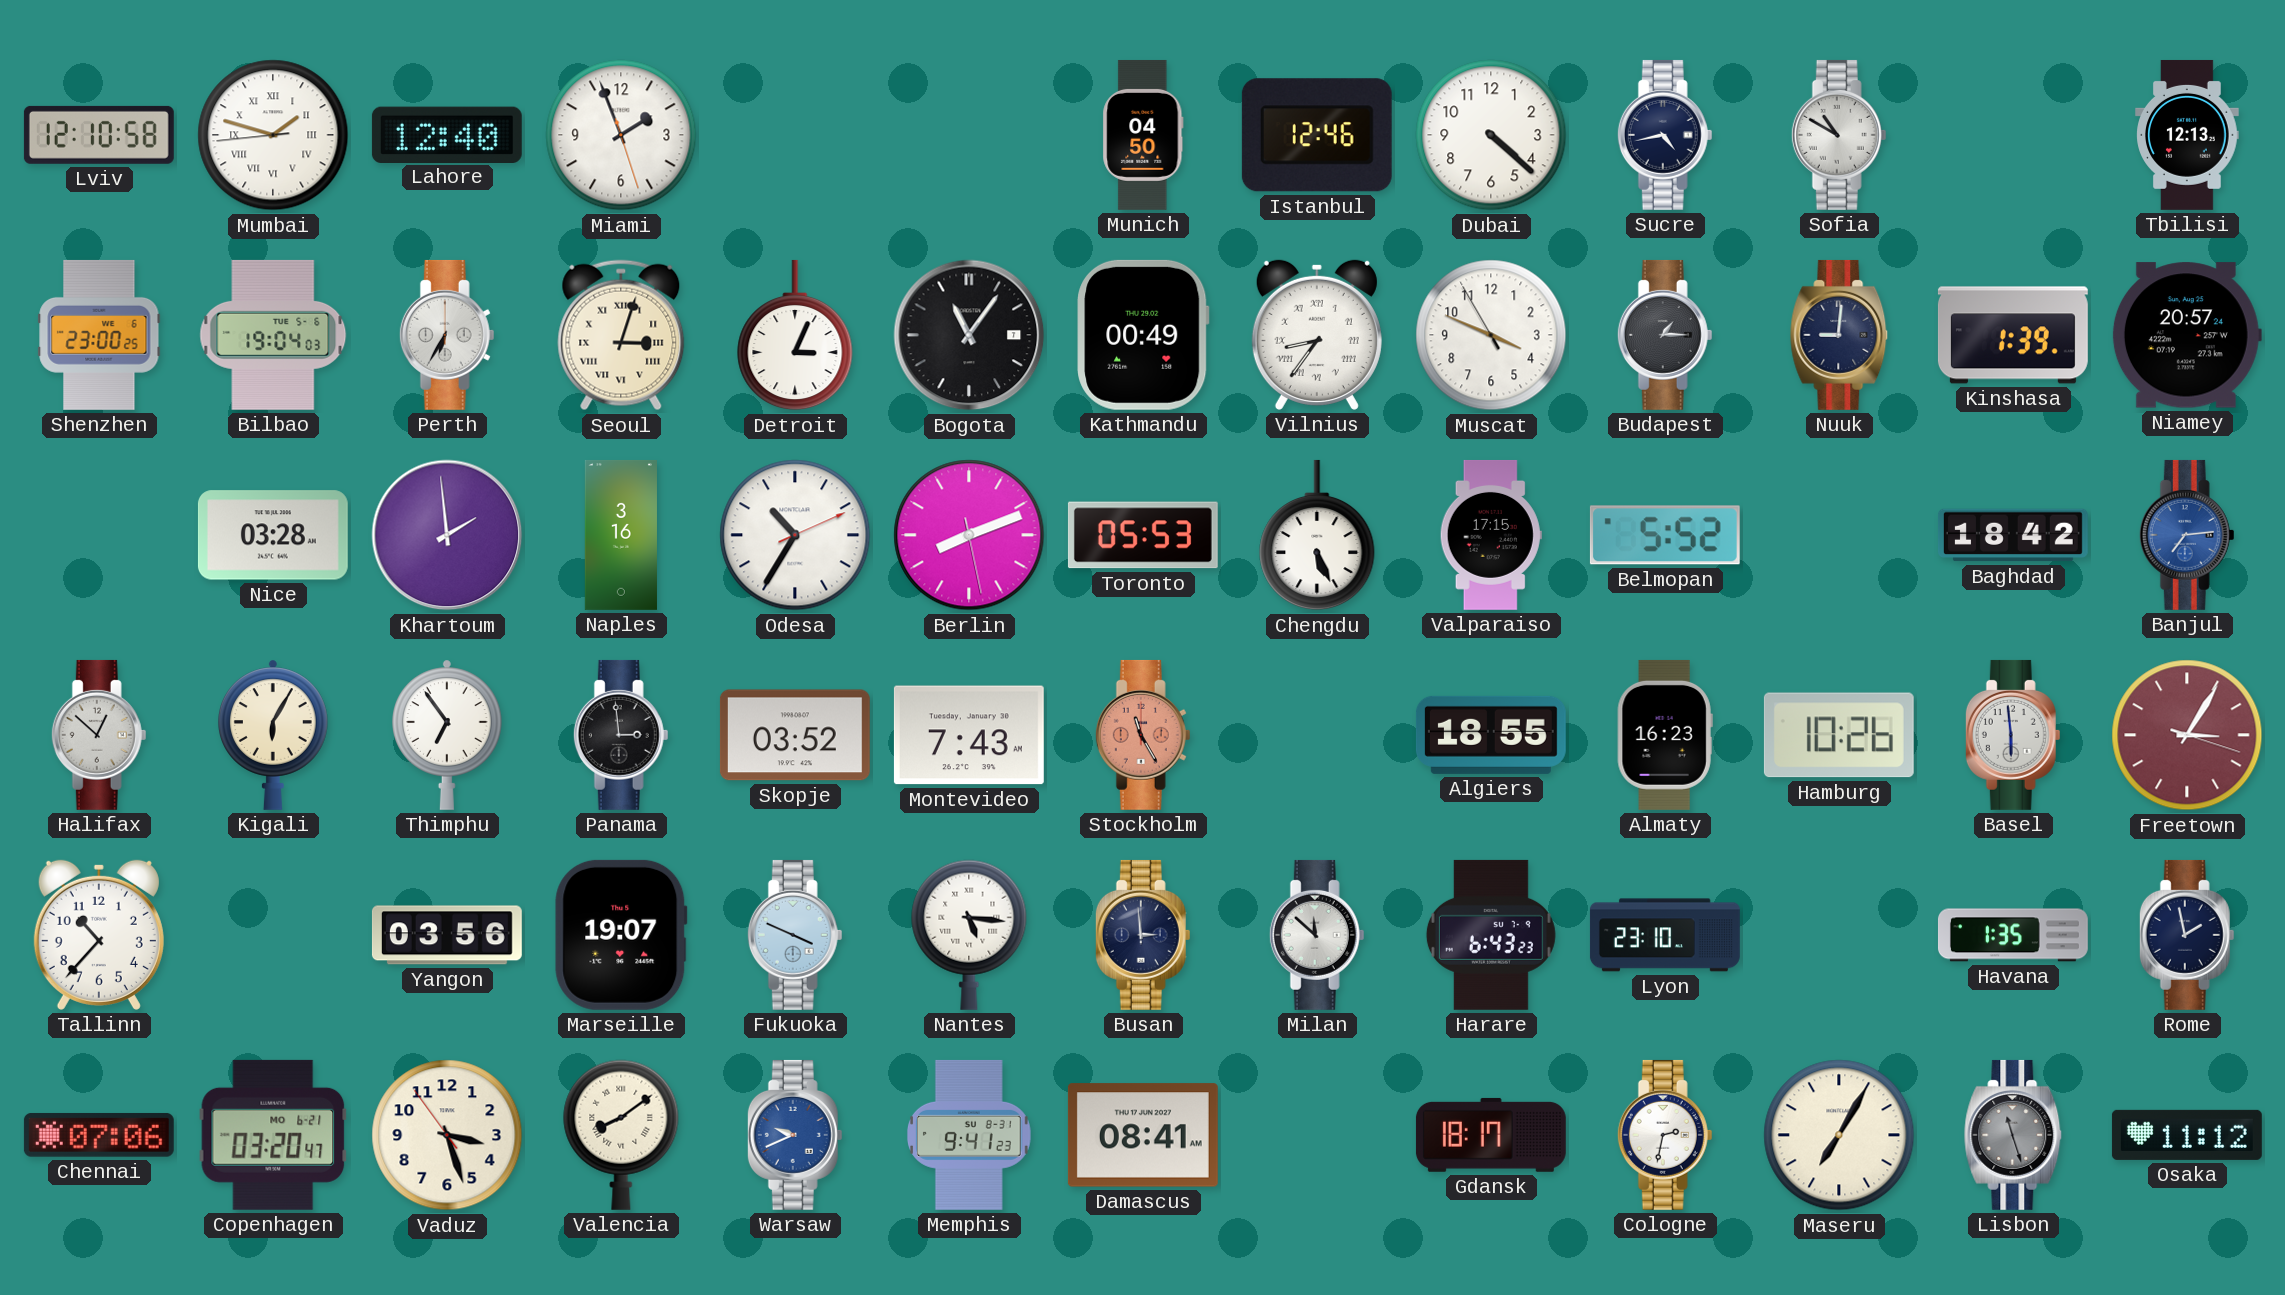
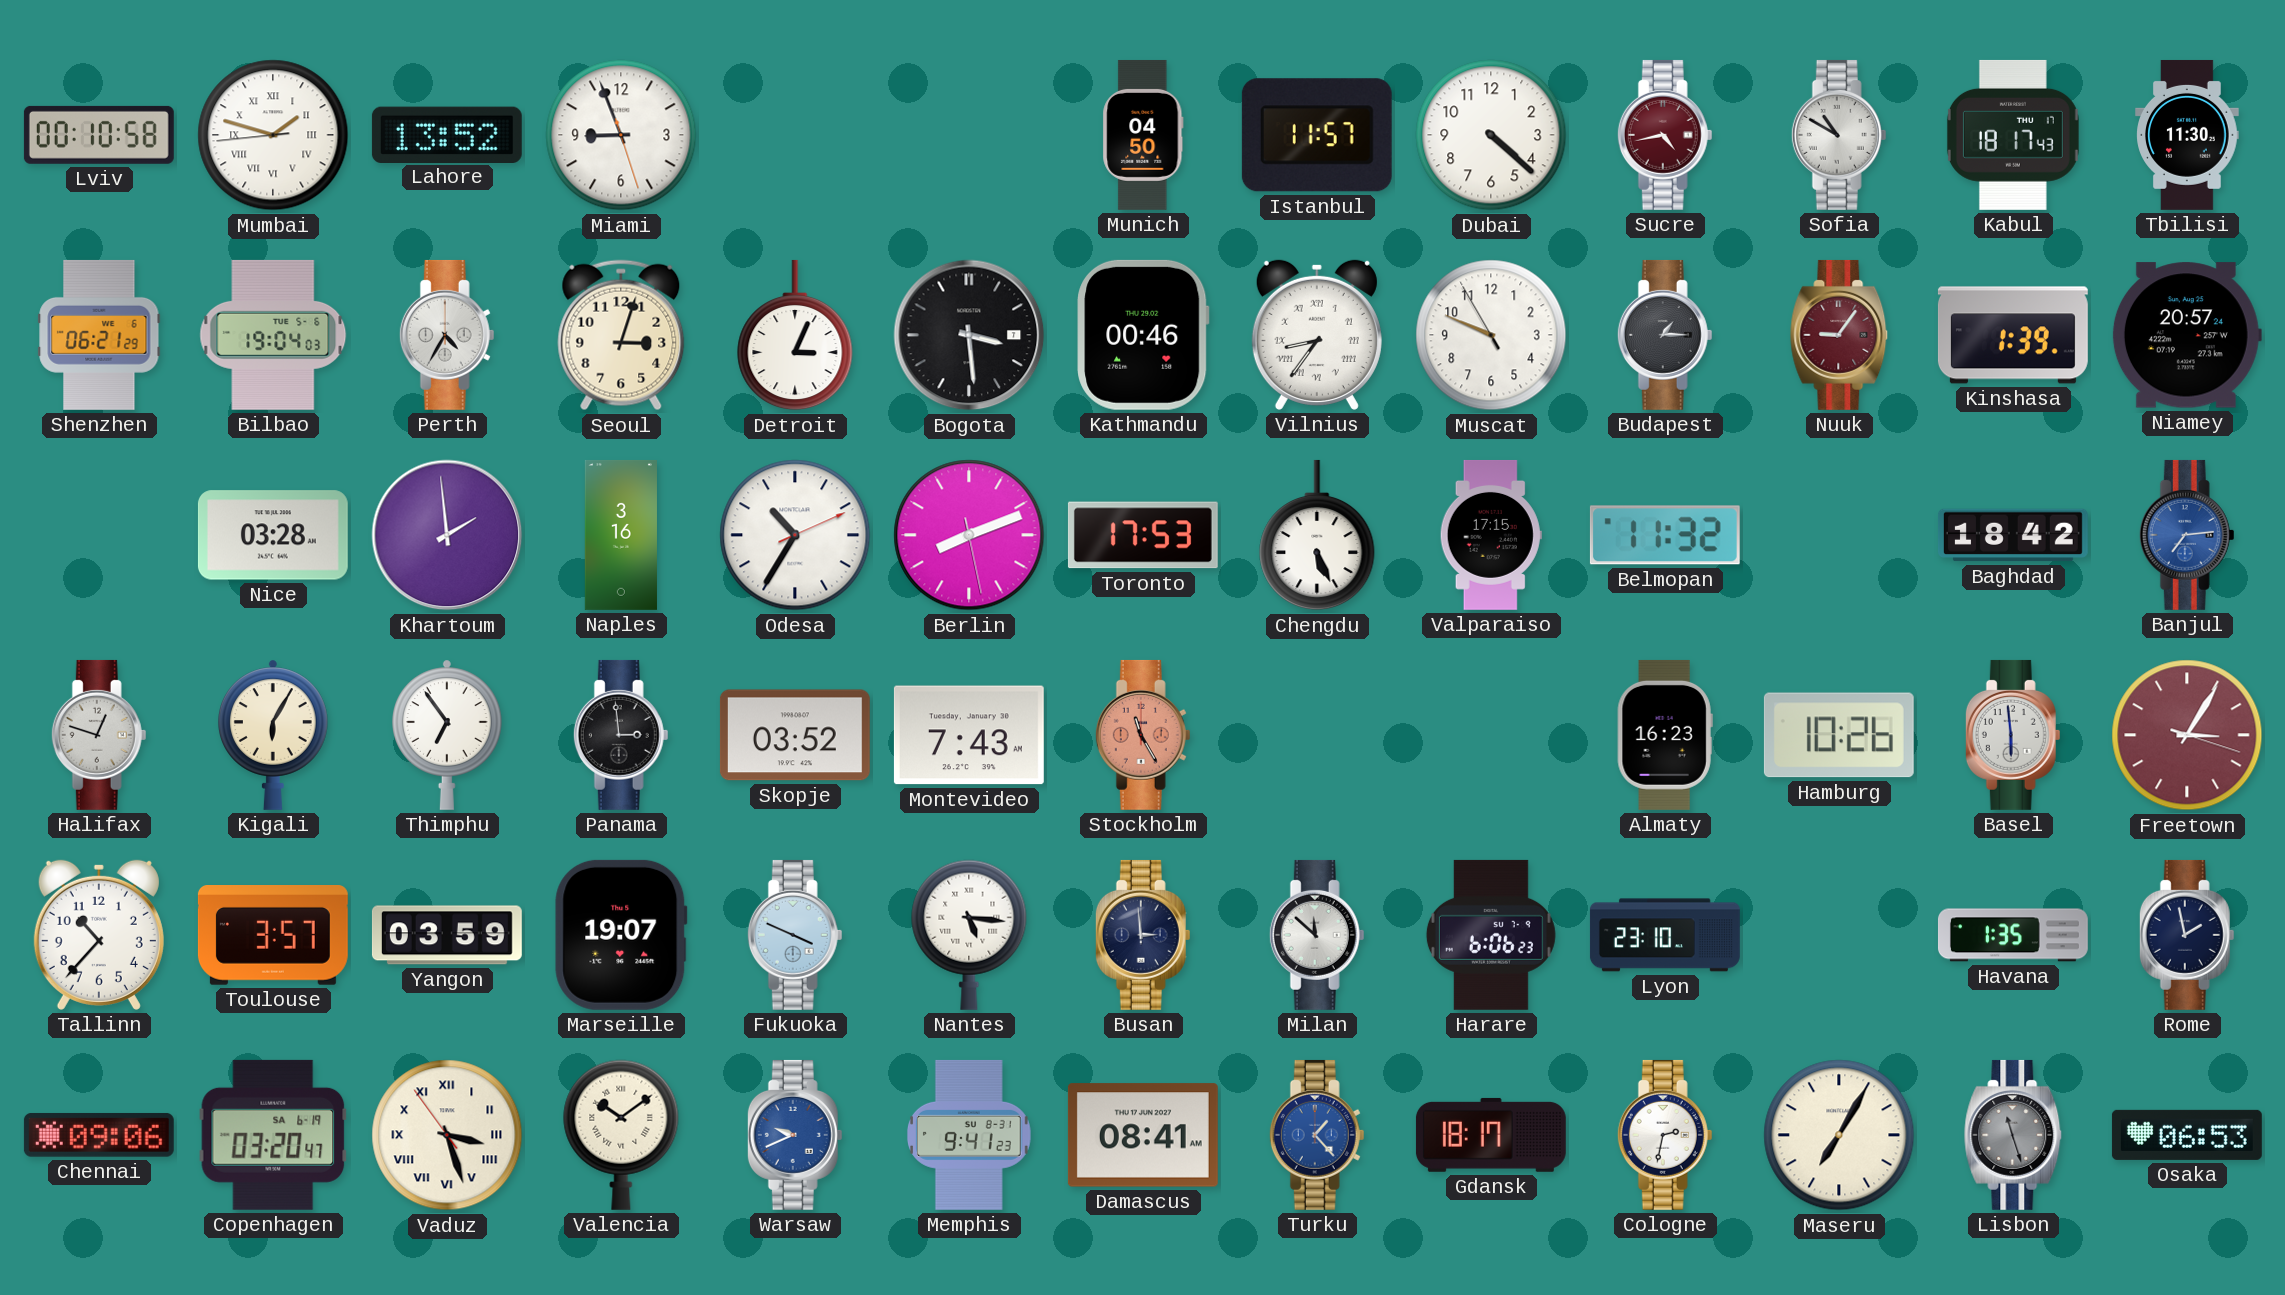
Lviv: 12:10 -> 00:10 (99, 135)
Lahore: 12:40 -> 13:52 (447, 134)
Miami: 1:56 -> 8:56 (621, 135)
Istanbul: 12:46 -> 11:57 (1317, 135)
Sucre dial: navy -> burgundy (1665, 135)
Kabul: none -> 18:17 (2013, 135)
Tbilisi: 12:13 -> 11:30 (2187, 135)
Shenzhen: 23:00 -> 06:21 (99, 335)
Perth: 6:35 -> 4:35 (447, 335)
Seoul numerals: Roman -> Arabic (621, 335)
Bogota: 11:06 -> 3:29 (969, 335)
Kathmandu: 00:49 -> 00:46 (1143, 335)
Muscat: 3:48 -> 9:48 (1491, 335)
Nuuk: 9:01 -> 9:06 (1839, 335)
Nuuk dial: navy -> burgundy (1839, 335)
Toronto: 05:53 -> 17:53 (1143, 535)
Belmopan: 5:52 -> 11:32 (1665, 535)
Halifax: 12:52 -> 12:48 (99, 735)
Algiers: 18:55 -> none (1491, 735)
Toulouse: none -> 3:57 (273, 936)
Yangon: 03:56 -> 03:59 (447, 935)
Harare: 6:43 -> 6:06 (1491, 935)
Chennai: 07:06 -> 09:06 (99, 1135)
Copenhagen date: MO 6-21 -> SA 6-19 (273, 1135)
Vaduz numerals: Arabic -> Roman (447, 1135)
Valencia: 8:09 -> 10:09 (621, 1135)
Turku: none -> 1:23 (1317, 1135)
Osaka: 11:12 -> 06:53 (2187, 1135)
